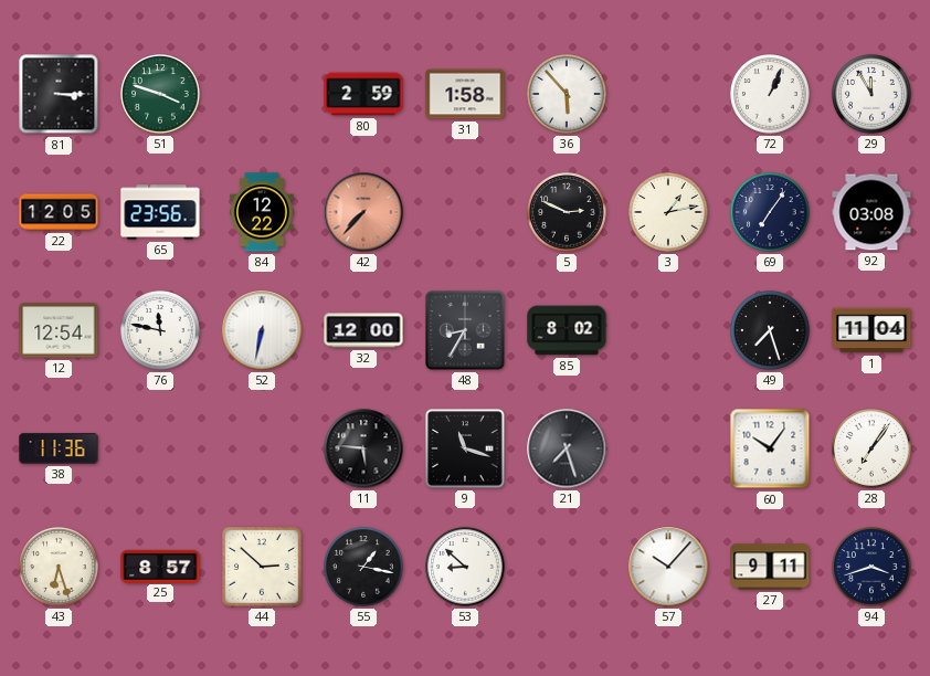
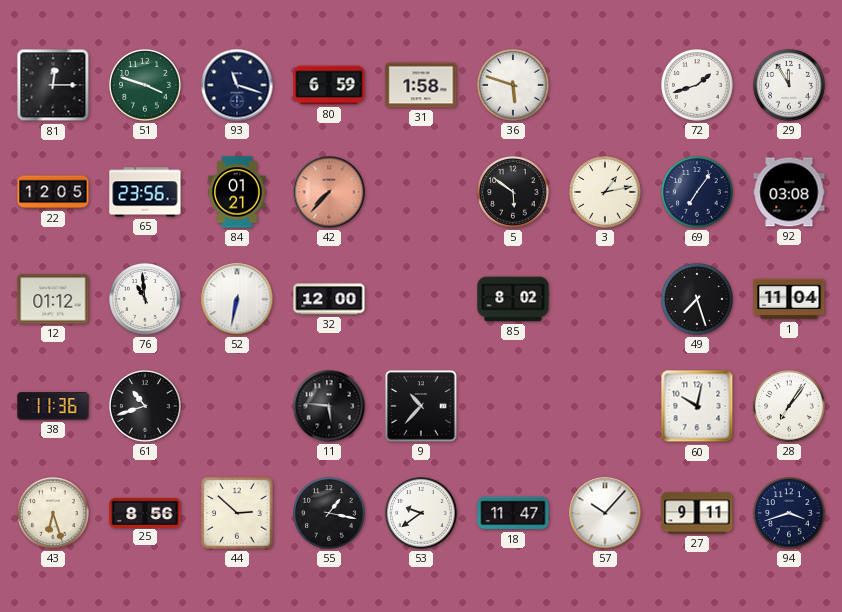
81: 3:15 -> 12:15 (53, 85)
93: none -> 11:18 (237, 85)
80: 2:59 -> 6:59 (329, 85)
36: 5:53 -> 5:48 (513, 85)
72: 1:04 -> 1:42 (697, 85)
84: 12:22 -> 01:21 (237, 192)
5: 2:49 -> 5:51 (513, 192)
12: 12:54 -> 01:12 (53, 299)
76: 11:47 -> 10:59 (145, 299)
48: 8:35 -> none (465, 330)
61: none -> 10:42 (145, 406)
9: 11:18 -> 10:37 (421, 406)
21: 7:27 -> none (567, 448)
60: 10:06 -> 10:02 (697, 406)
25: 8:57 -> 8:56 (145, 512)
53: 8:52 -> 9:39 (421, 513)
18: none -> 11:47 (513, 513)
